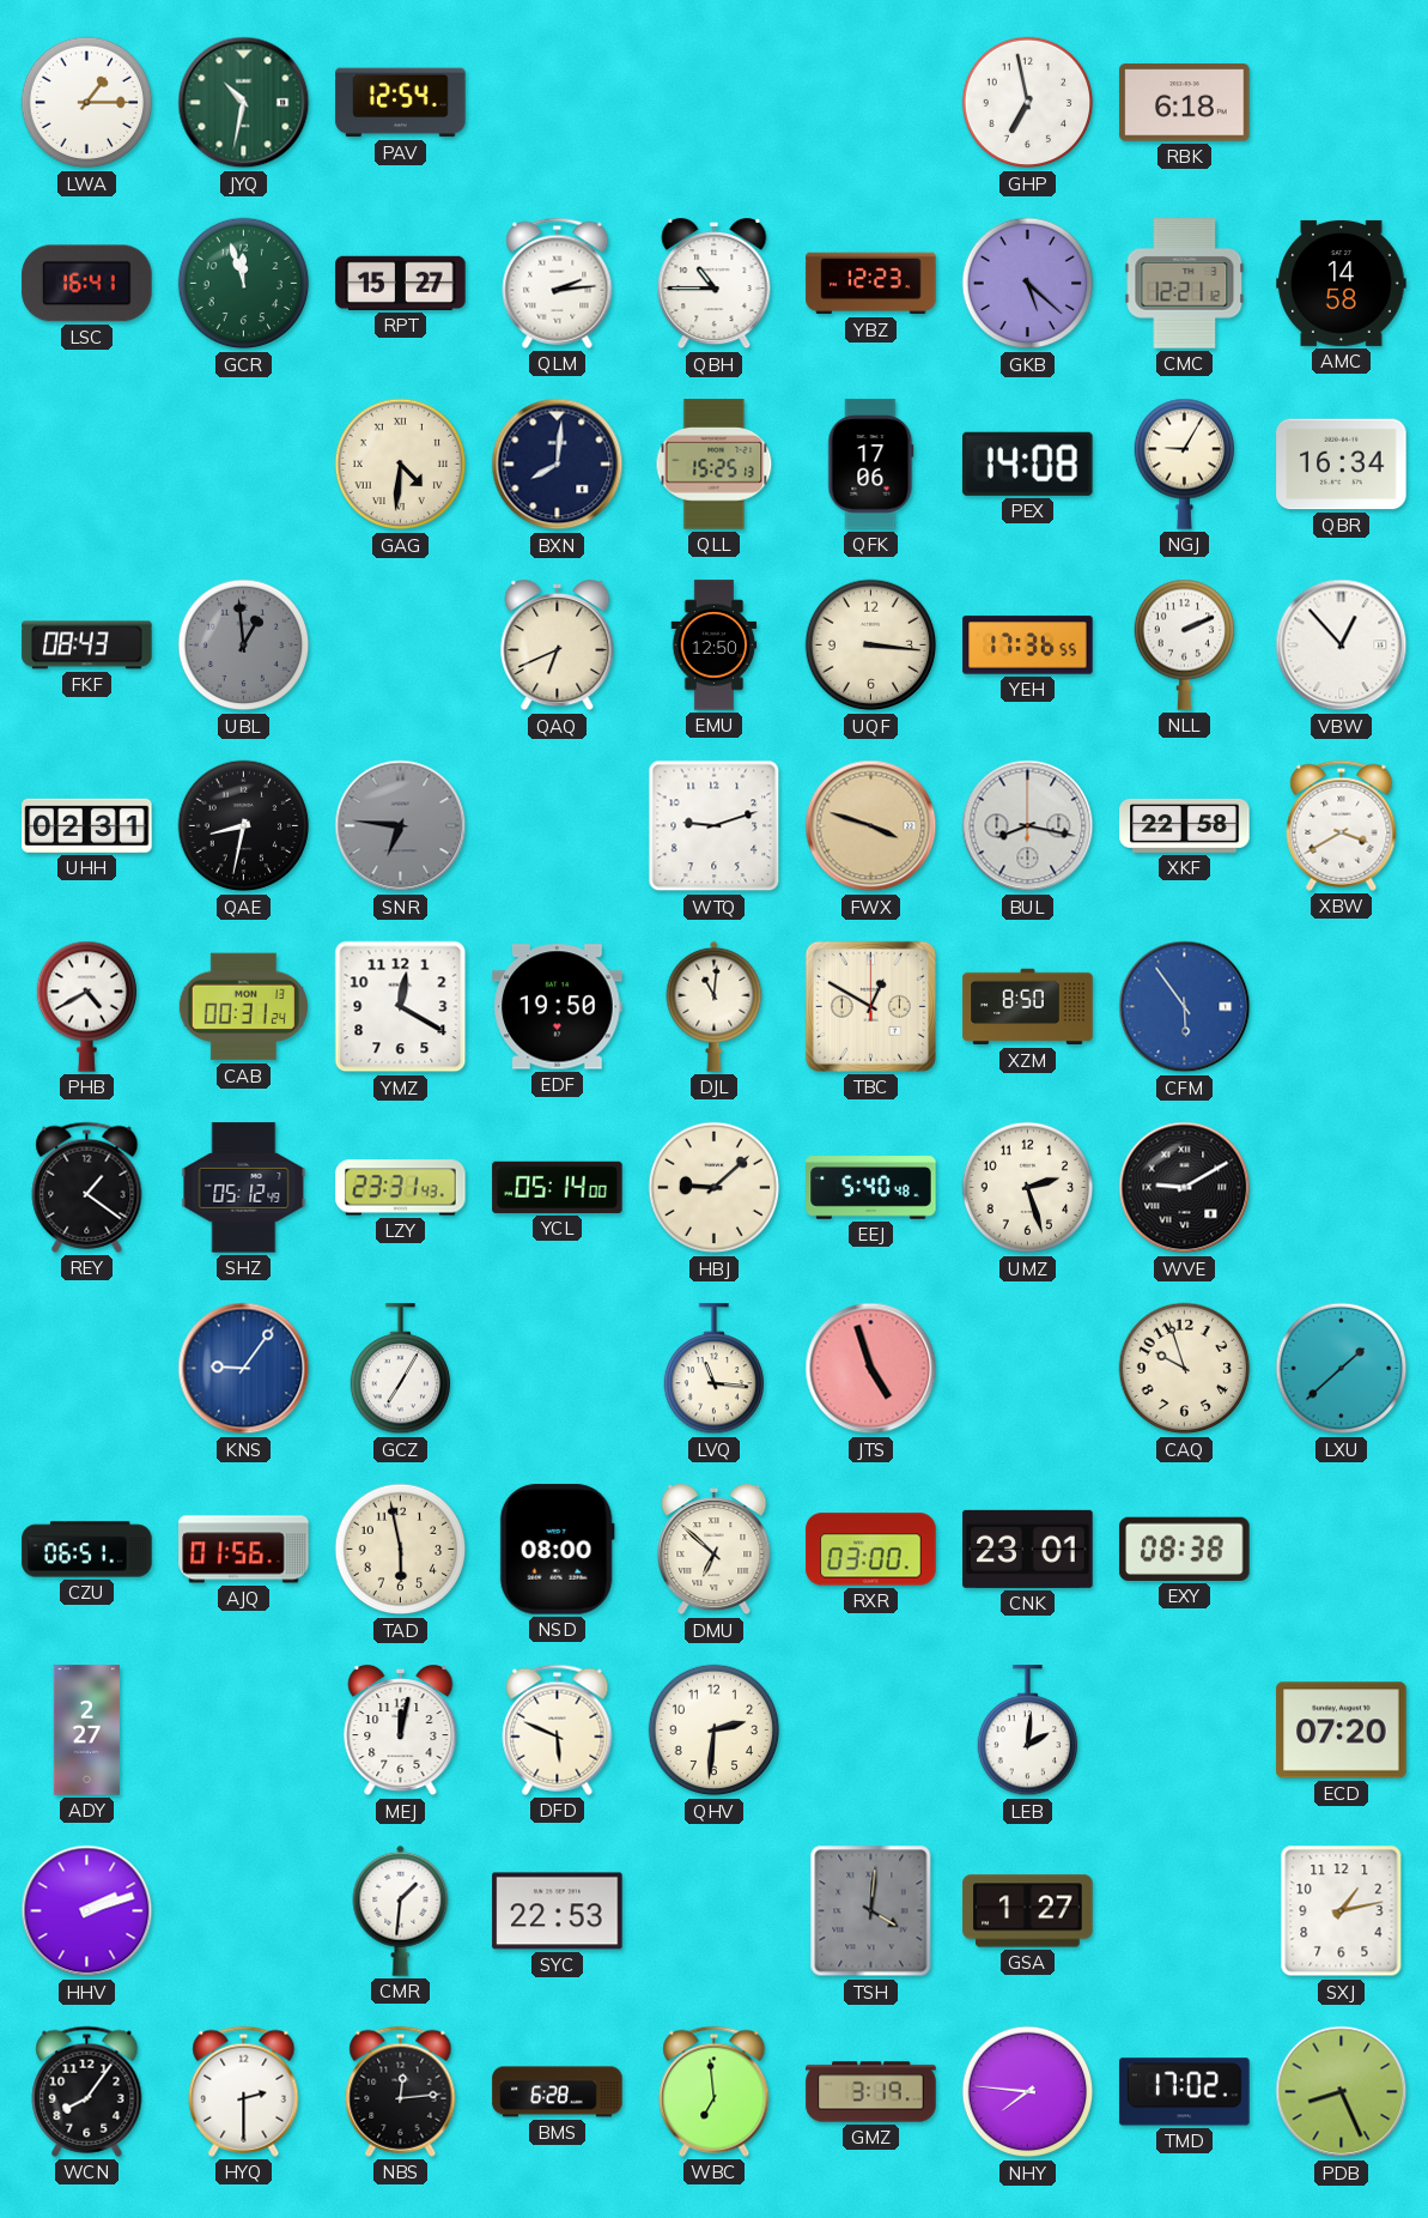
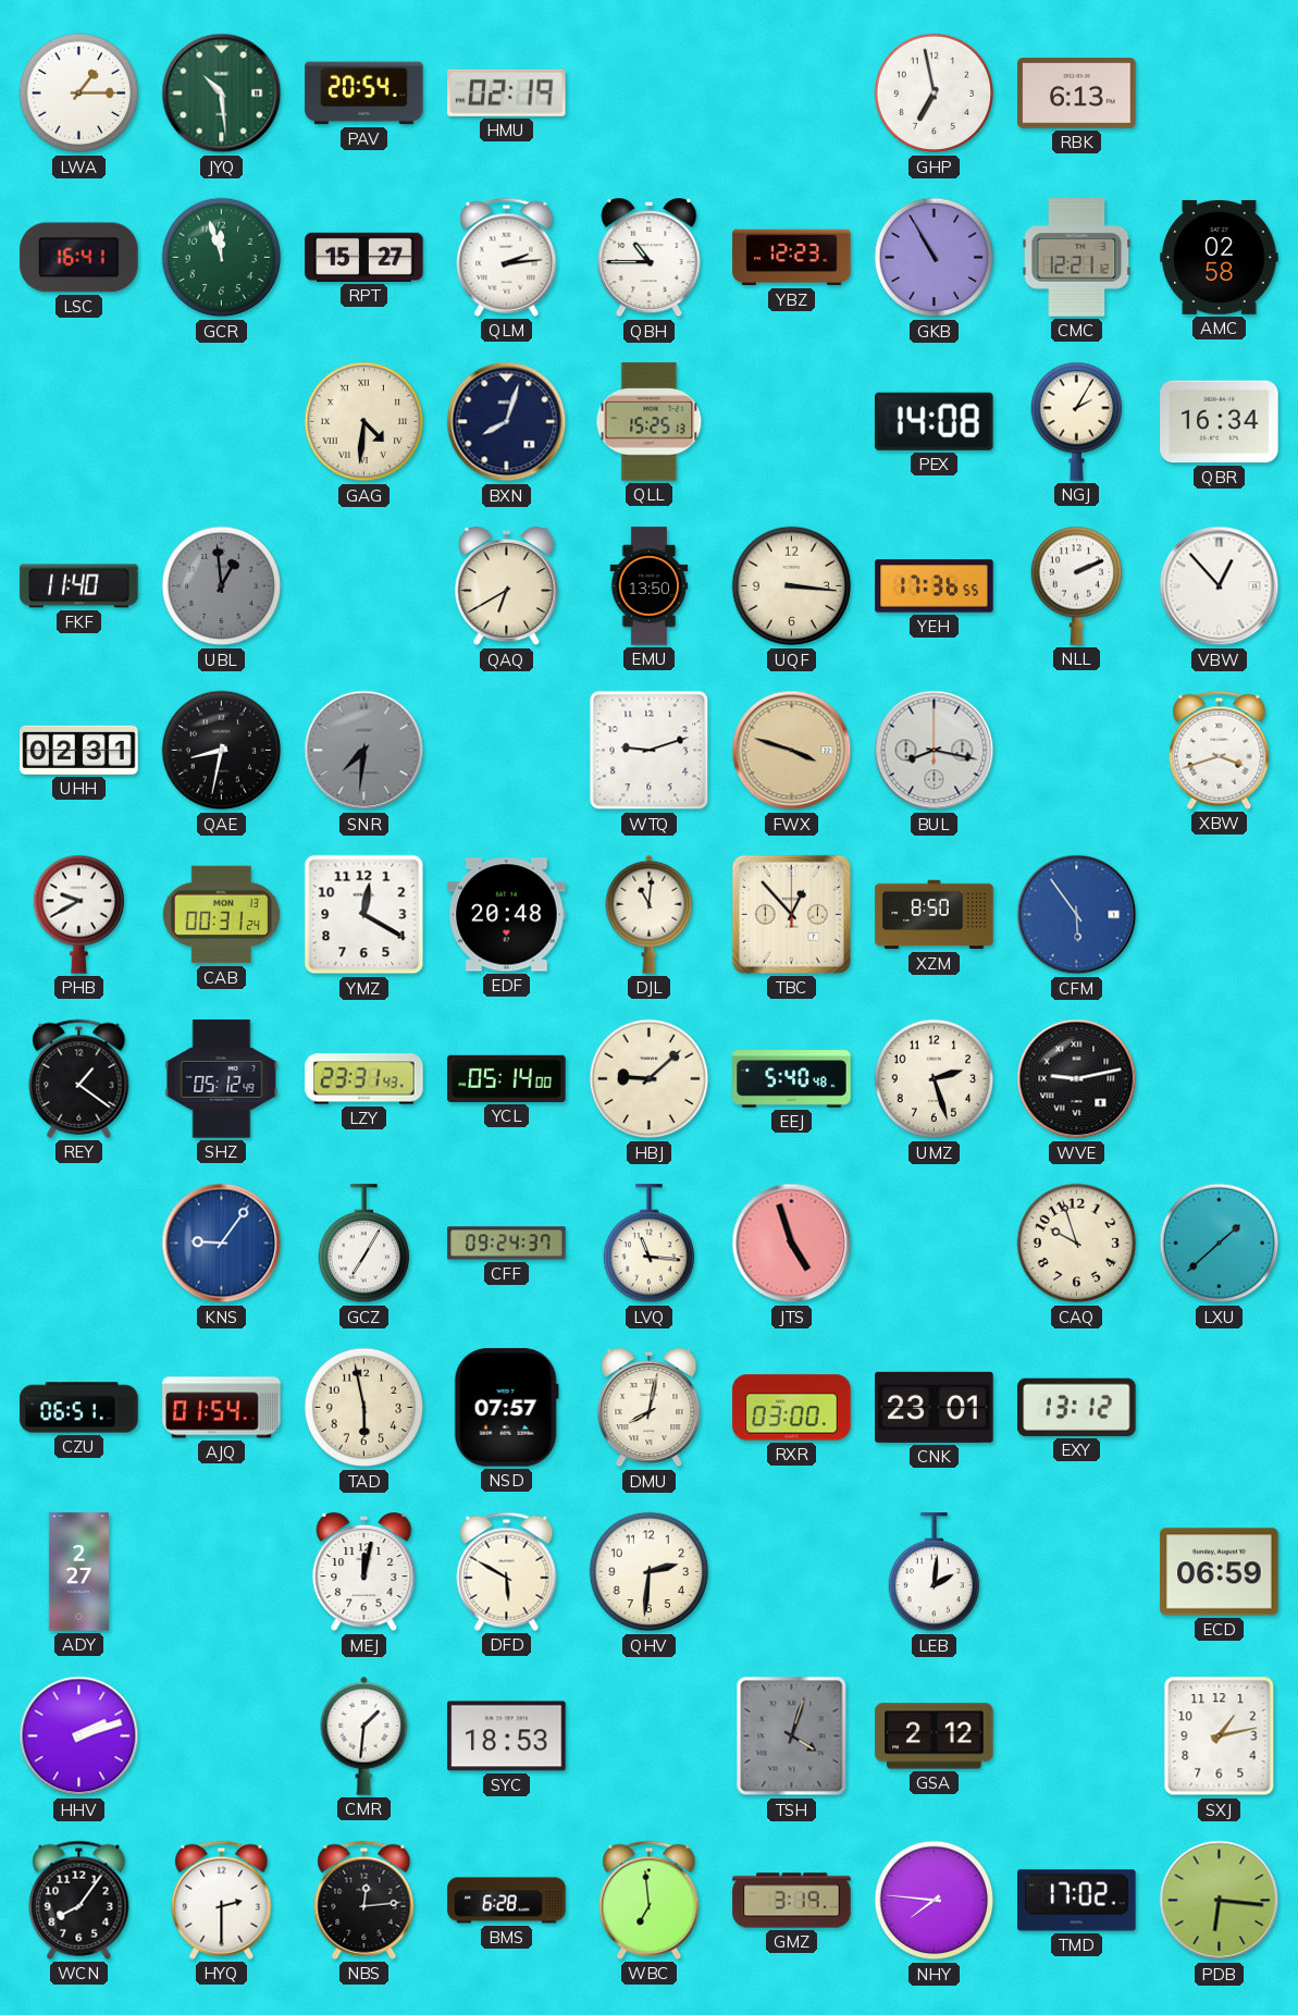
JYQ: 10:32 -> 10:29 (222, 94)
PAV: 12:54 -> 20:54 (364, 94)
HMU: none -> 02:19 (507, 92)
RBK: 6:18 -> 6:13 (1077, 94)
GKB: 5:22 -> 10:55 (935, 258)
AMC: 14:58 -> 02:58 (1220, 257)
BXN: 8:01 -> 8:03 (507, 422)
QFK: 17:06 -> none (871, 465)
NGJ: 9:05 -> 2:05 (1076, 421)
FKF: 08:43 -> 11:40 (79, 586)
QAQ: 6:41 -> 6:40 (507, 588)
EMU: 12:50 -> 13:50 (650, 586)
SNR: 6:46 -> 7:31 (364, 751)
XKF: 22:58 -> none (1185, 825)
XBW: 3:40 -> 3:42 (1220, 750)
PHB: 4:40 -> 9:40 (78, 914)
EDF: 19:50 -> 20:48 (507, 915)
TBC: 12:50 -> 12:53 (791, 914)
WVE: 9:10 -> 9:13 (1077, 1079)
CFF: none -> 09:24 (507, 1244)
AJQ: 01:56 -> 01:54 (222, 1408)
NSD: 08:00 -> 07:57 (506, 1408)
DMU: 6:52 -> 8:02 (650, 1409)
EXY: 08:38 -> 13:12 (1077, 1407)
DFD: 5:49 -> 5:50 (507, 1571)
ECD: 07:20 -> 06:59 (1220, 1572)
SYC: 22:53 -> 18:53 (507, 1736)
TSH: 4:01 -> 4:03 (792, 1736)
GSA: 1:27 -> 2:12 (935, 1736)
PDB: 8:26 -> 6:16 (1220, 1901)
